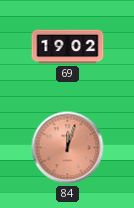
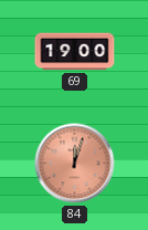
69: 19:02 -> 19:00 (75, 52)
